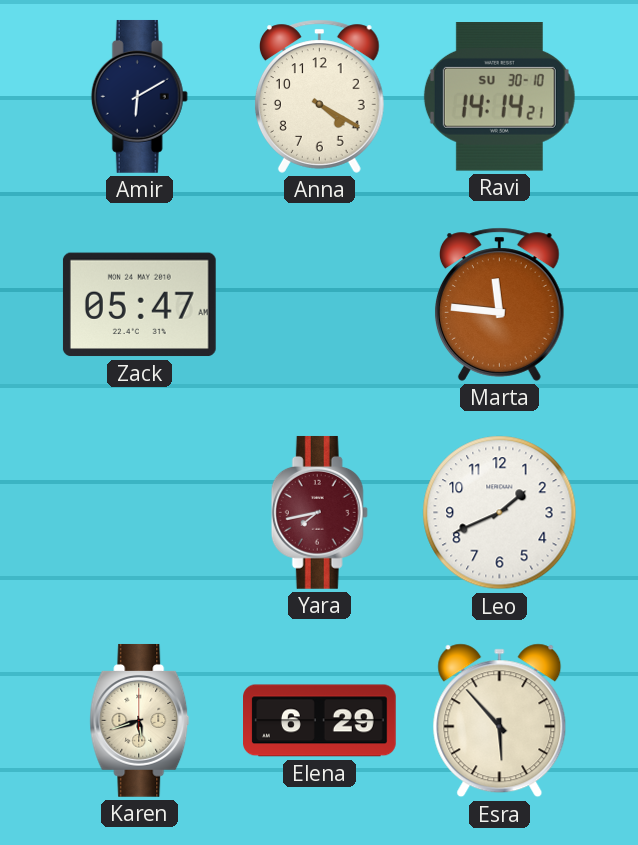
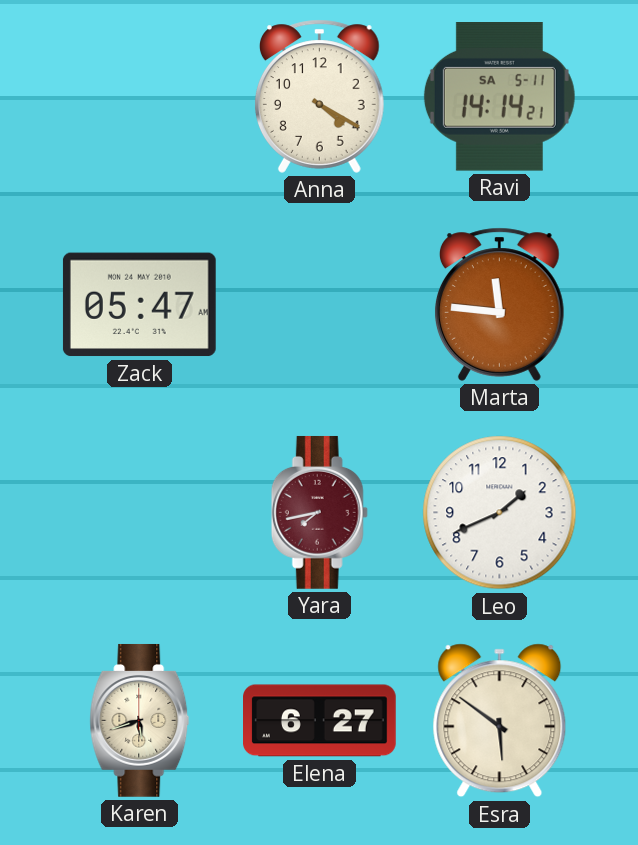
Amir: 6:10 -> none (139, 96)
Ravi date: SU 30-10 -> SA 5-11 (499, 97)
Elena: 6:29 -> 6:27 (320, 721)
Esra: 5:53 -> 5:51 (500, 721)
